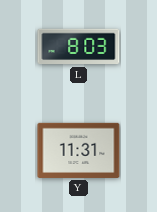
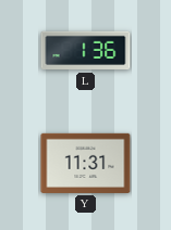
L: 8:03 -> 1:36 (86, 51)
